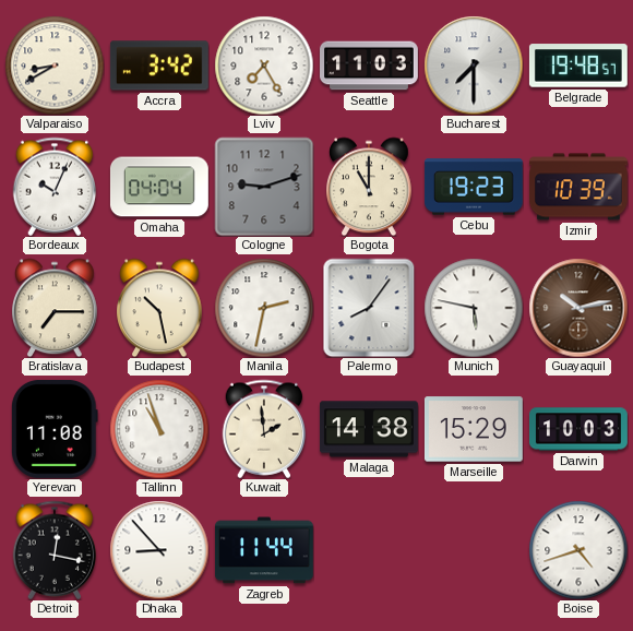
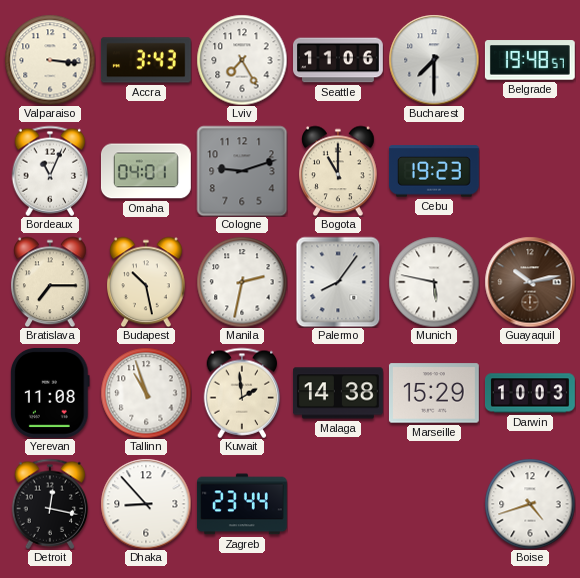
Valparaiso: 8:40 -> 3:16 (50, 60)
Accra: 3:42 -> 3:43 (146, 60)
Seattle: 11:03 -> 11:06 (339, 60)
Bordeaux: 10:04 -> 11:04 (50, 171)
Omaha: 04:04 -> 04:01 (146, 171)
Izmir: 10:39 -> none (580, 187)
Zagreb: 11:44 -> 23:44 (242, 504)
